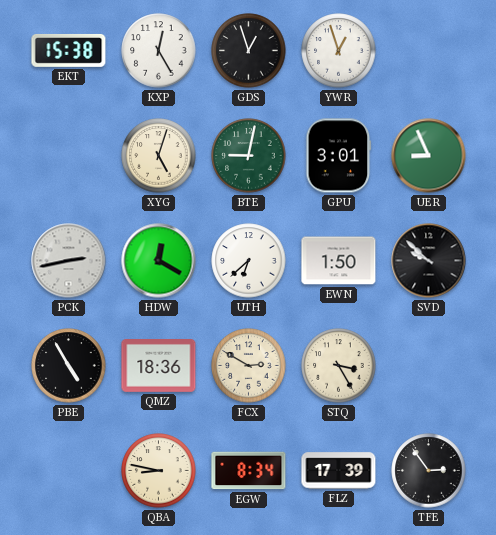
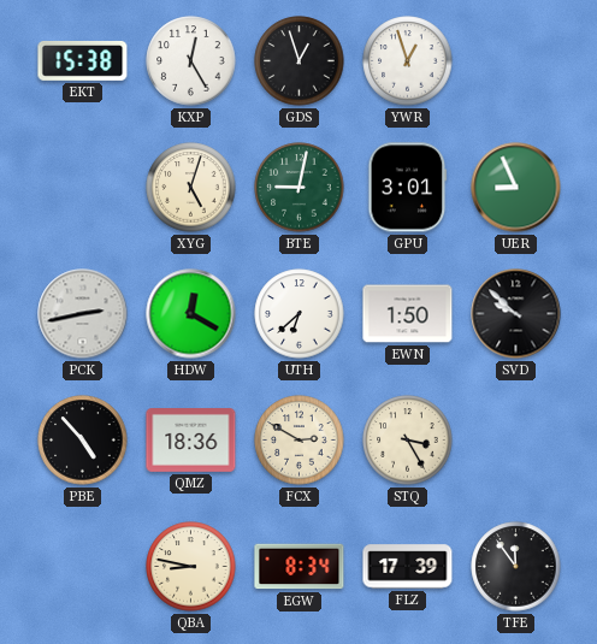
PBE: 4:55 -> 4:53 (83, 441)
TFE: 2:54 -> 11:54 (516, 567)
